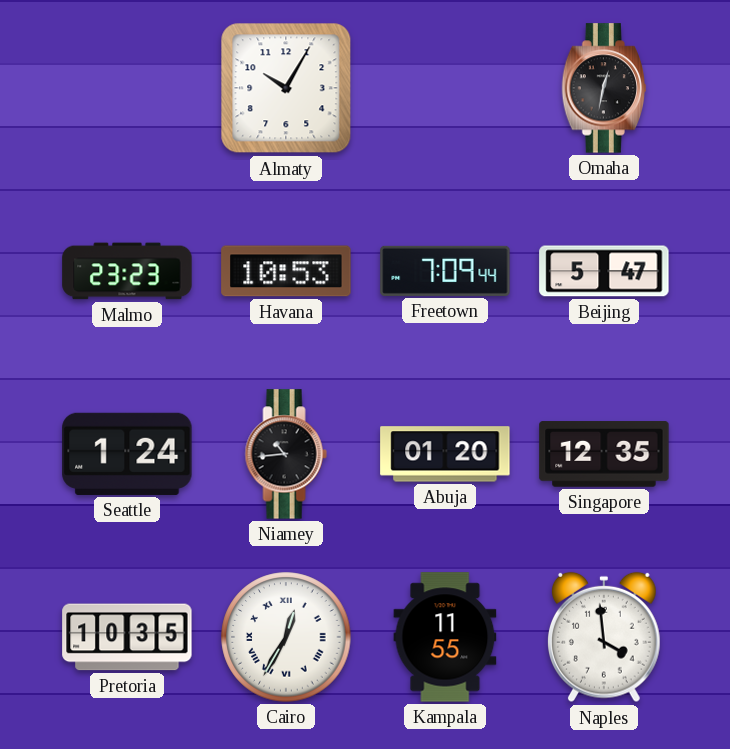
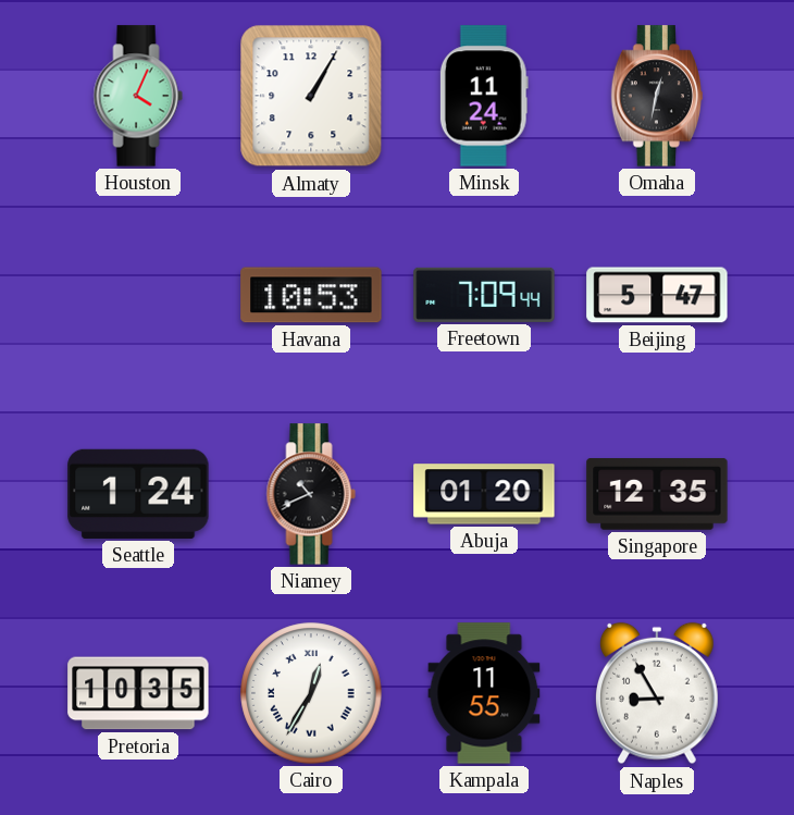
Houston: none -> 4:04 (138, 96)
Almaty: 10:05 -> 1:05 (311, 96)
Minsk: none -> 11:24 (484, 96)
Malmo: 23:23 -> none (127, 271)
Niamey: 10:44 -> 10:41 (311, 494)
Naples: 3:59 -> 8:55 (658, 693)
